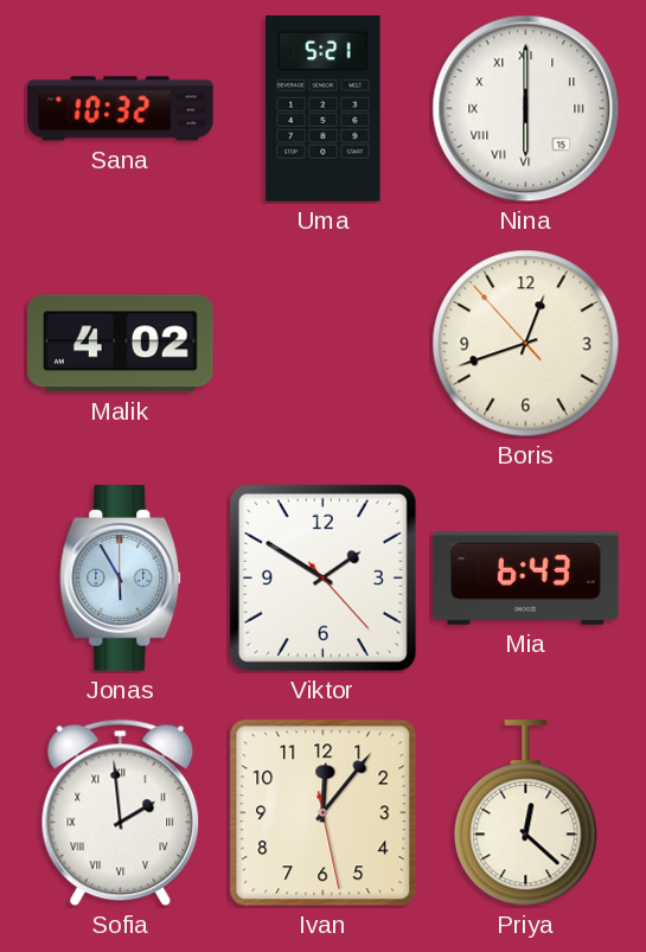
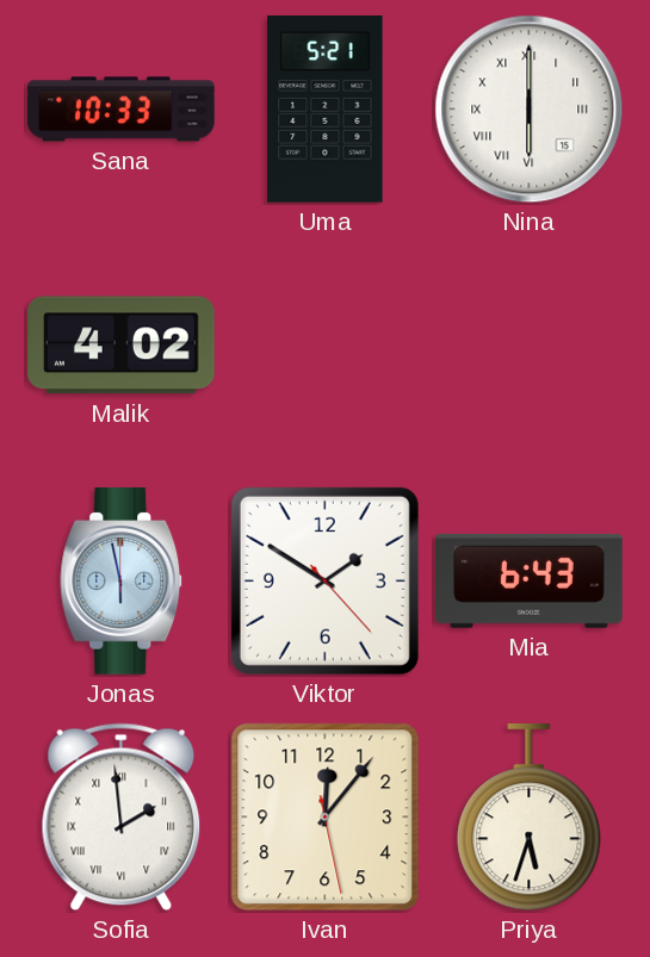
Sana: 10:32 -> 10:33 (122, 110)
Boris: 12:41 -> none (526, 344)
Jonas: 5:55 -> 5:58 (122, 582)
Priya: 12:22 -> 5:33 (530, 819)
